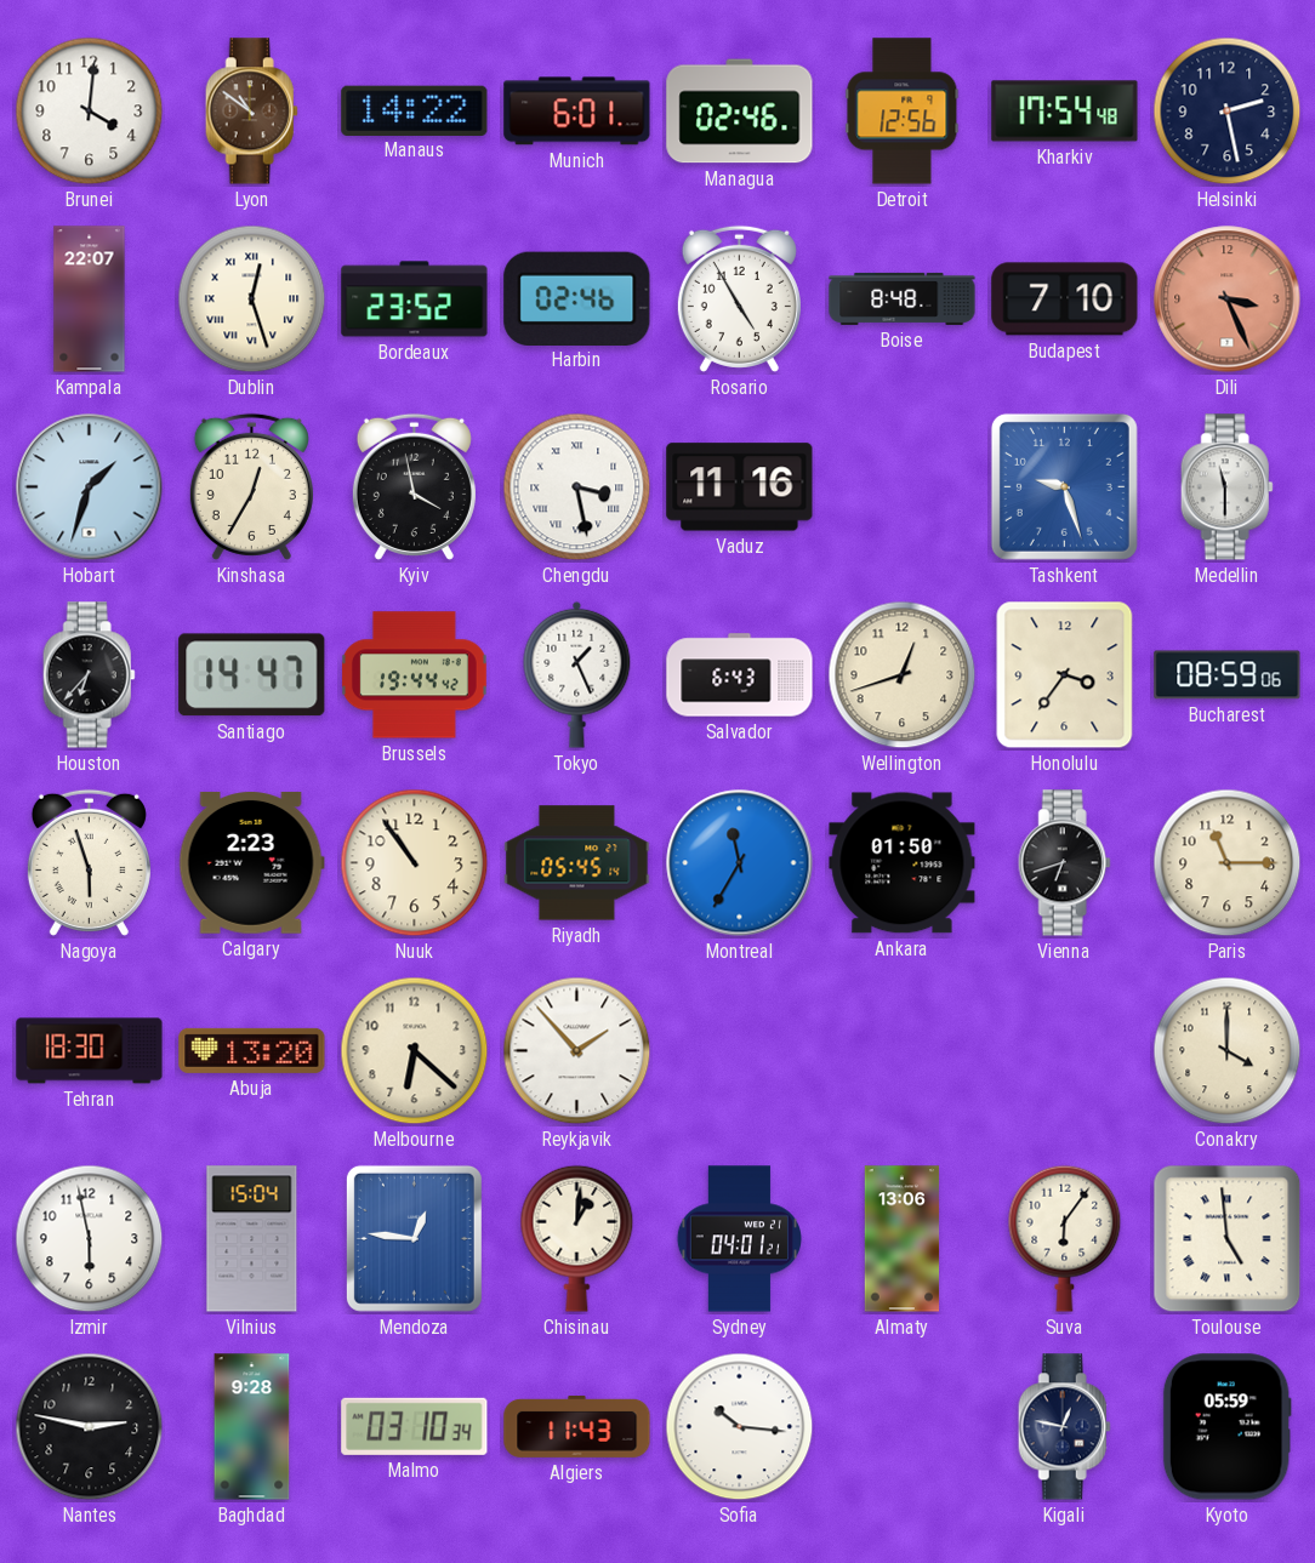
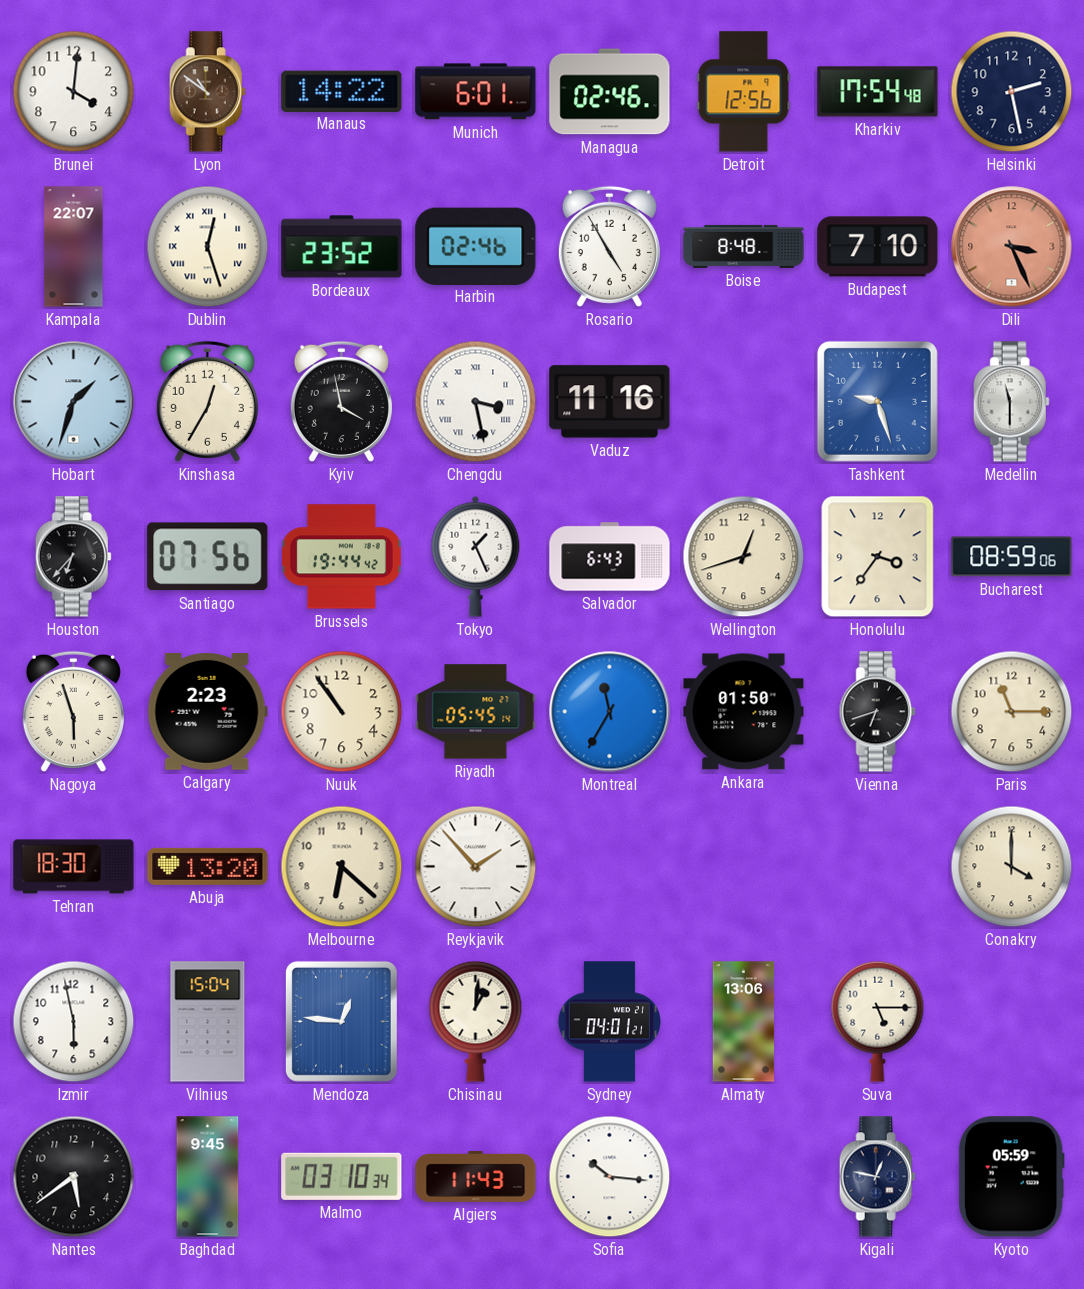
Santiago: 14:47 -> 07:56 (208, 557)
Suva: 6:06 -> 5:15 (878, 1021)
Toulouse: 4:59 -> none (1228, 1239)
Nantes: 2:47 -> 5:39 (74, 1177)
Baghdad: 9:28 -> 9:45 (208, 1177)
